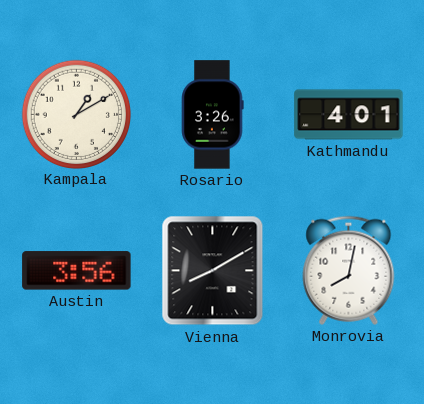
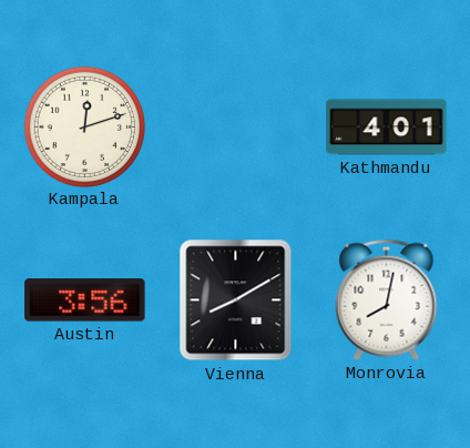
Kampala: 1:10 -> 12:12 (84, 126)
Rosario: 3:26 -> none (213, 115)
